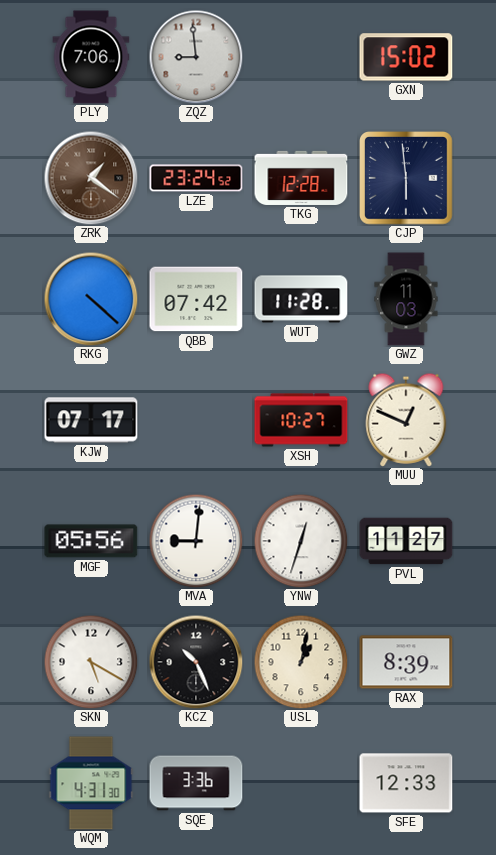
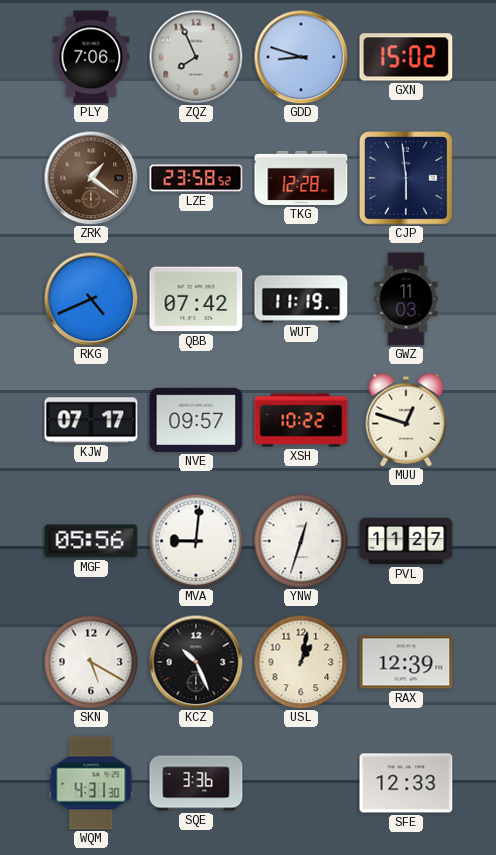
ZQZ: 8:59 -> 7:56 (196, 57)
GDD: none -> 8:48 (301, 57)
LZE: 23:24 -> 23:58 (196, 178)
RKG: 4:22 -> 4:41 (91, 299)
WUT: 11:28 -> 11:19 (301, 299)
NVE: none -> 09:57 (196, 420)
XSH: 10:27 -> 10:22 (301, 420)
MUU: 12:49 -> 12:48 (406, 420)
RAX: 8:39 -> 12:39 (406, 662)
